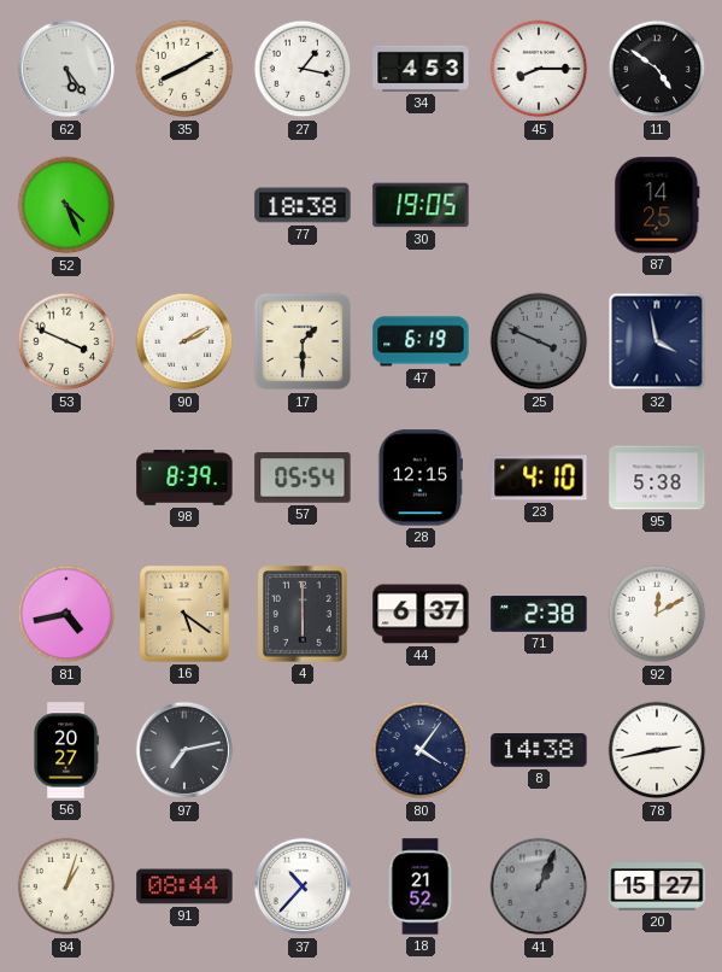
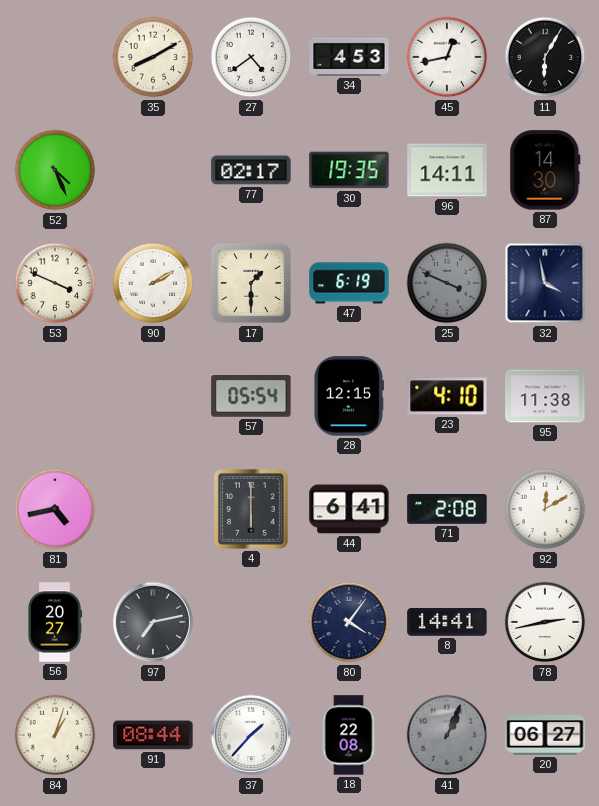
62: 5:24 -> none (66, 69)
27: 1:17 -> 4:39 (251, 57)
45: 8:15 -> 12:43 (447, 57)
11: 4:51 -> 6:05 (545, 57)
77: 18:38 -> 02:17 (251, 170)
30: 19:05 -> 19:35 (349, 170)
96: none -> 14:11 (447, 170)
87: 14:25 -> 14:30 (545, 170)
98: 8:39 -> none (184, 478)
95: 5:38 -> 11:38 (545, 396)
16: 5:21 -> none (186, 615)
44: 6:37 -> 6:41 (349, 509)
71: 2:38 -> 2:08 (447, 510)
8: 14:38 -> 14:41 (447, 623)
37: 10:37 -> 1:37 (251, 735)
18: 21:52 -> 22:08 (349, 735)
20: 15:27 -> 06:27 (545, 735)
